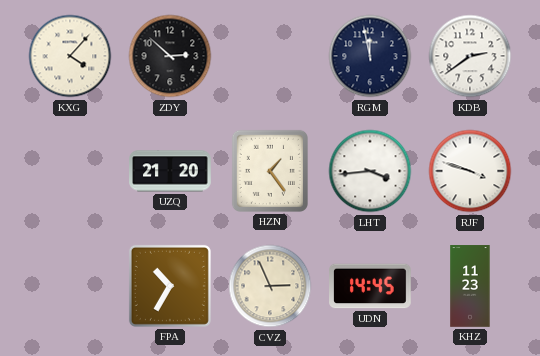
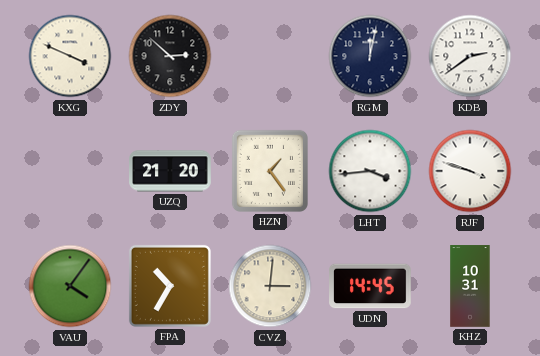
KXG: 4:07 -> 3:49 (70, 56)
RGM: 11:58 -> 12:02 (370, 56)
VAU: none -> 4:06 (70, 286)
CVZ: 2:56 -> 3:01 (270, 286)
KHZ: 11:23 -> 10:31 (470, 286)
